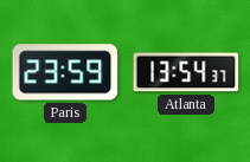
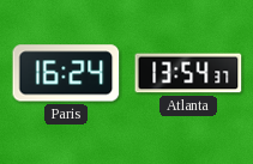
Paris: 23:59 -> 16:24 (66, 73)
